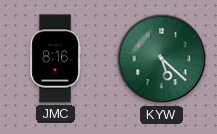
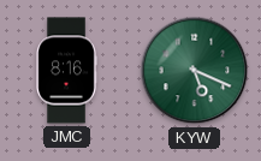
KYW: 5:22 -> 5:19 (195, 71)
